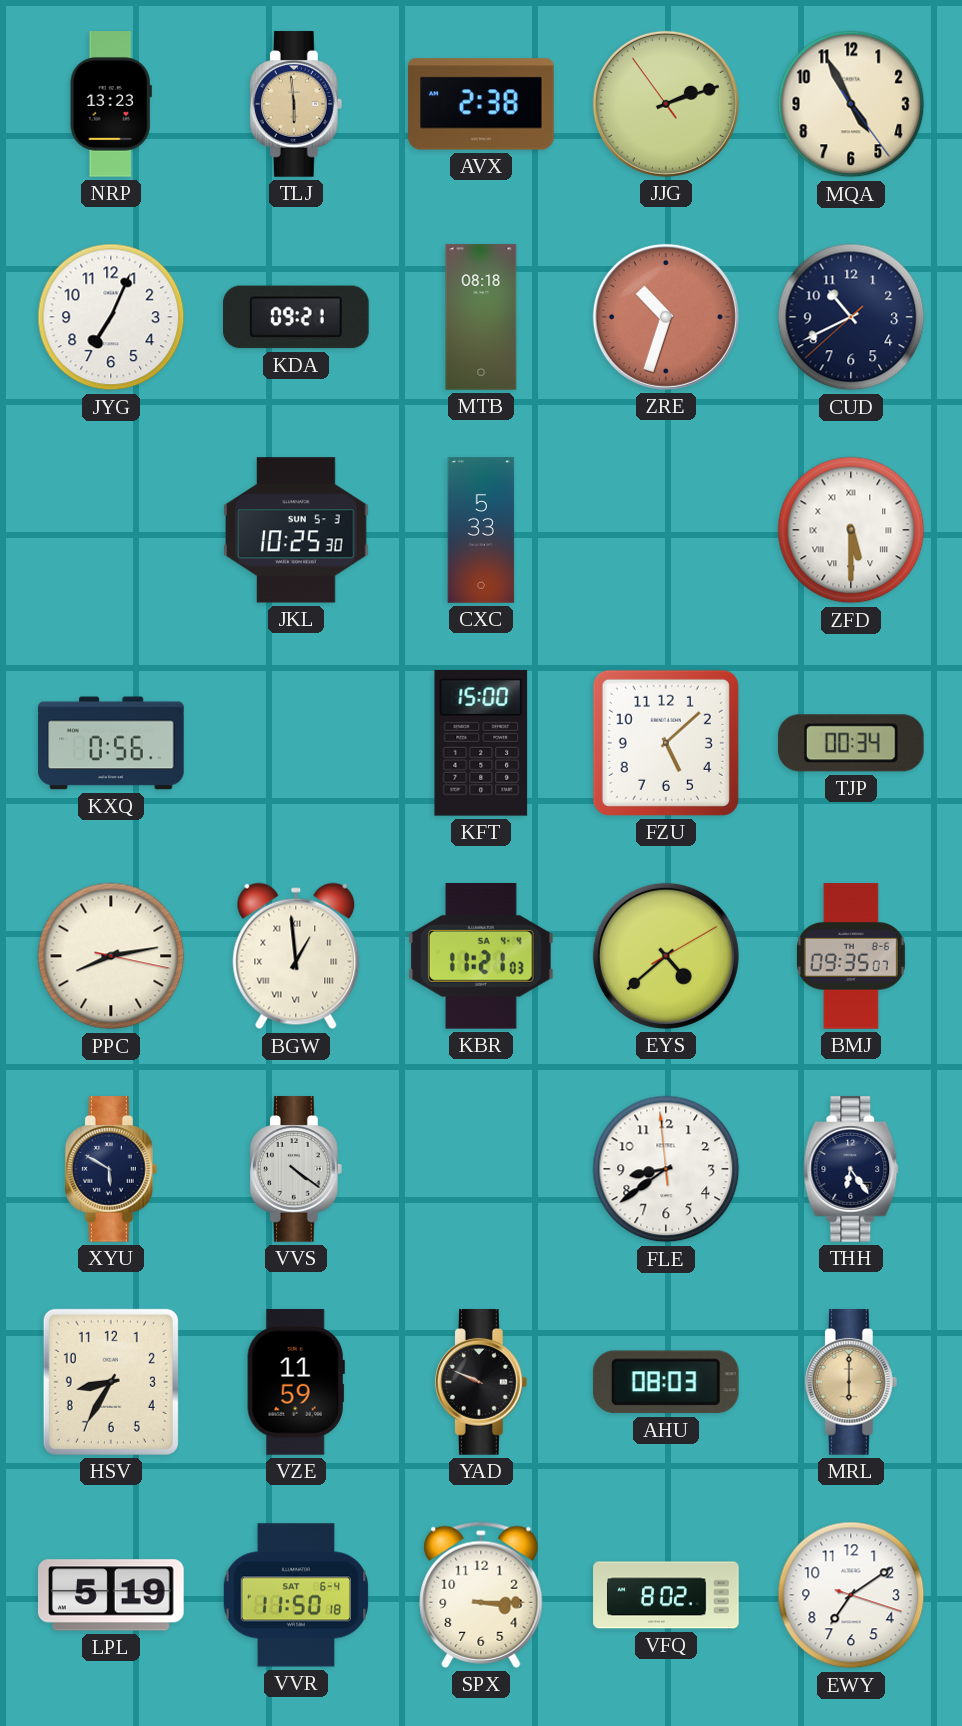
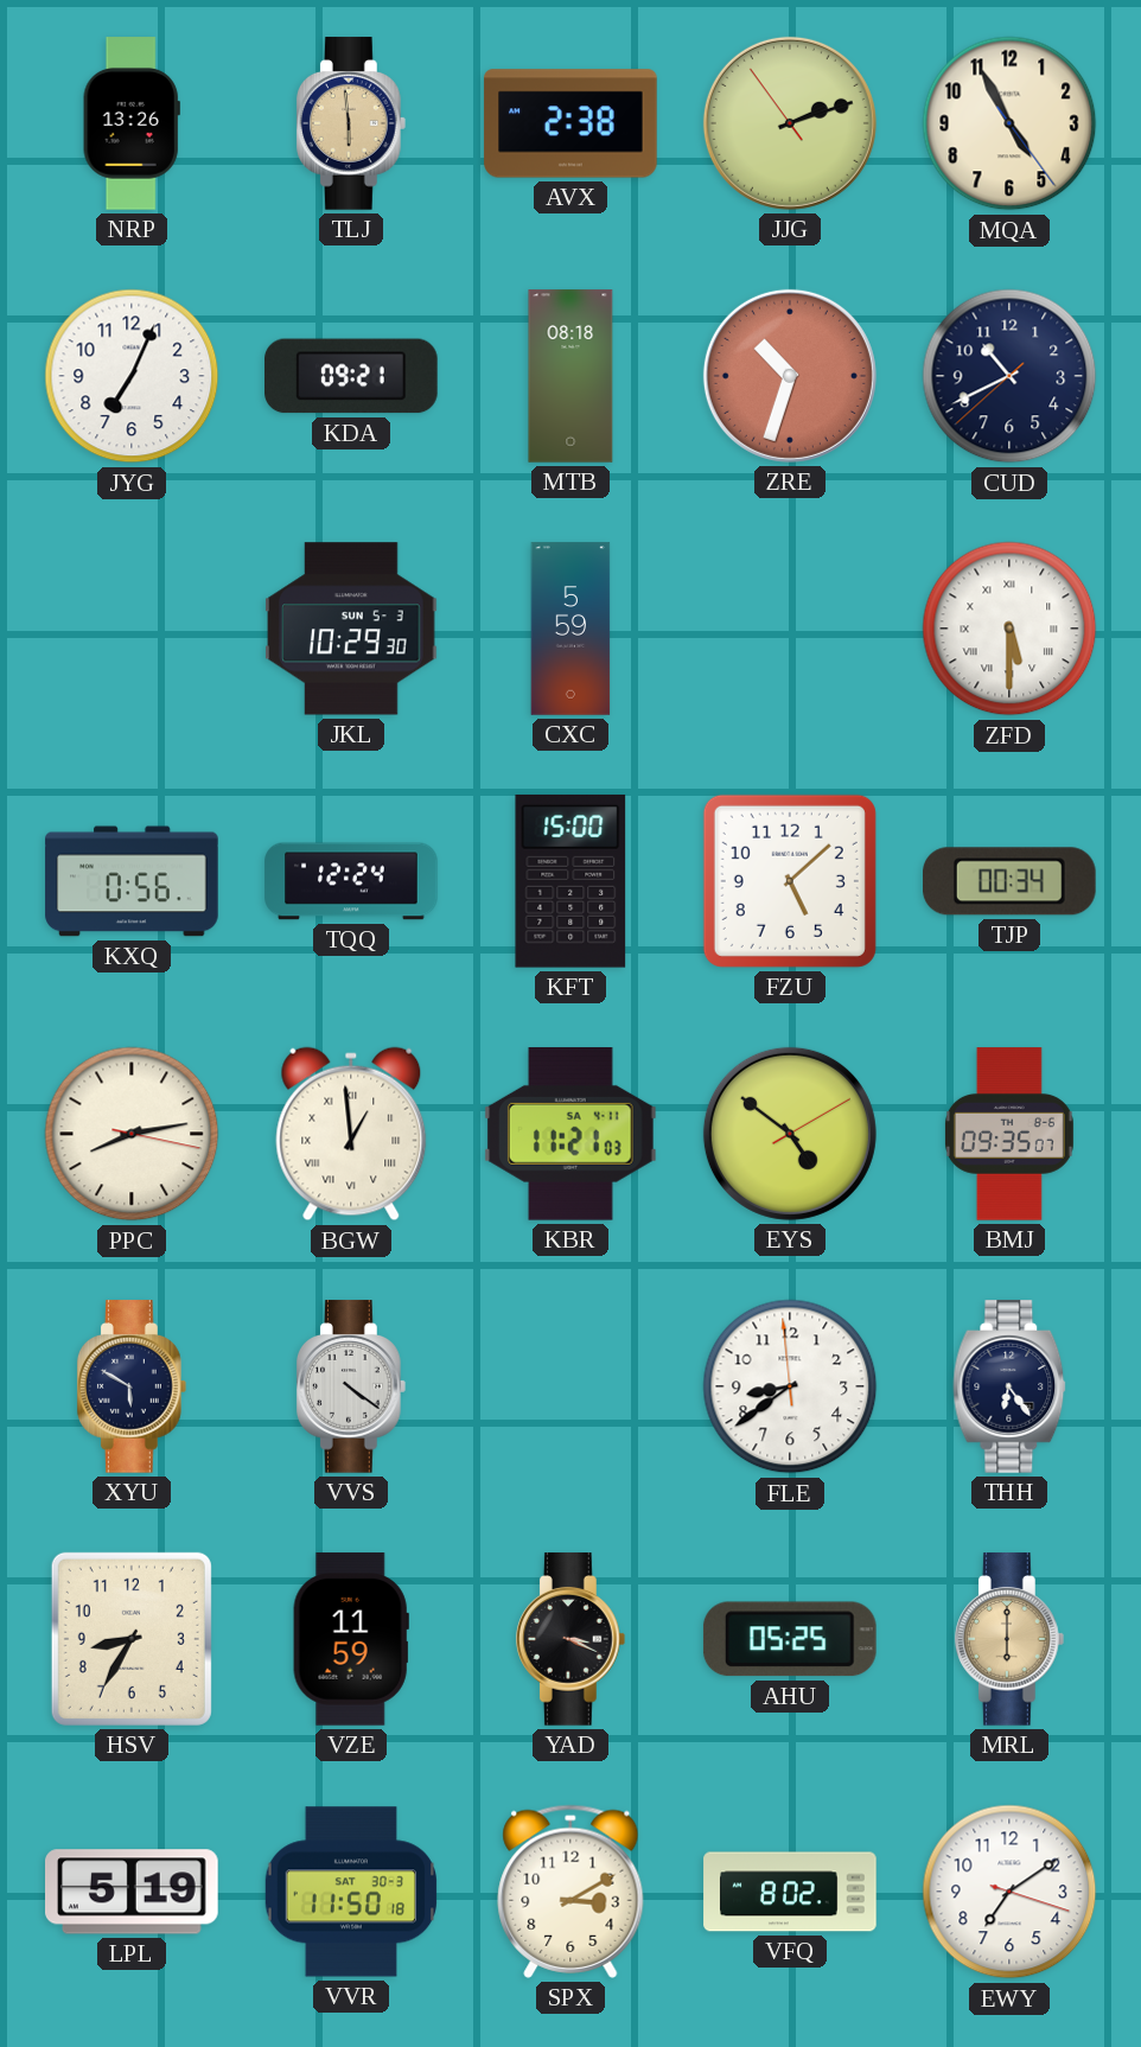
NRP: 13:23 -> 13:26 (132, 123)
JKL: 10:25 -> 10:29 (351, 629)
CXC: 5:33 -> 5:59 (570, 629)
TQQ: none -> 12:24 (351, 881)
KBR date: SA 4-4 -> SA 4-11 (572, 1135)
EYS: 4:38 -> 4:51 (790, 1134)
YAD: 9:49 -> 3:19 (570, 1639)
AHU: 08:03 -> 05:25 (790, 1639)
VVR date: SAT 6-4 -> SAT 30-3 (350, 1892)
SPX: 3:15 -> 3:10 (570, 1892)
